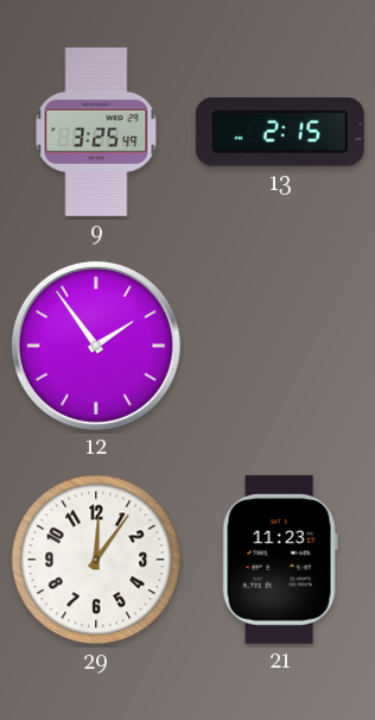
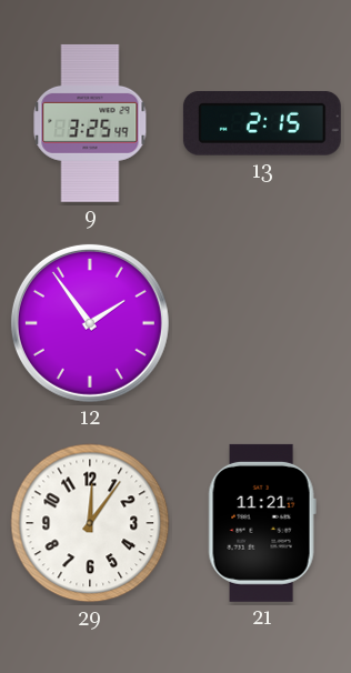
21: 11:23 -> 11:21 (262, 523)
